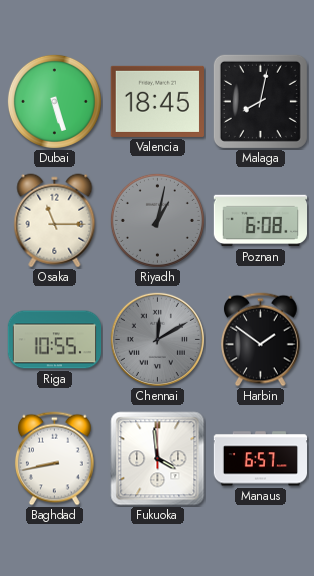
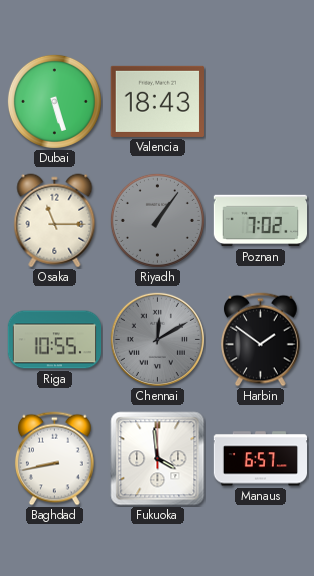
Valencia: 18:45 -> 18:43 (157, 101)
Malaga: 8:02 -> none (260, 101)
Riyadh: 1:02 -> 1:06 (157, 220)
Poznan: 6:08 -> 7:02 (260, 221)
